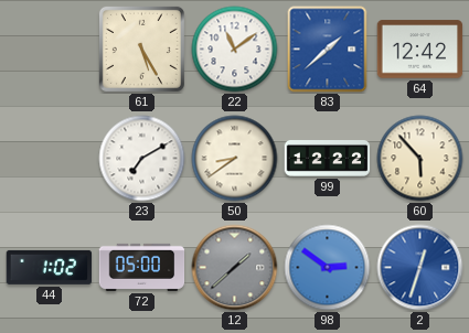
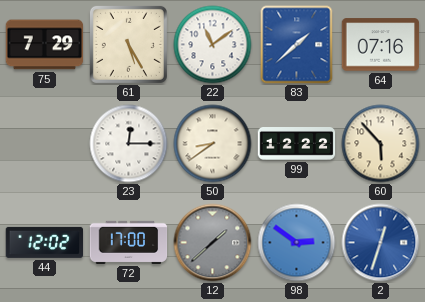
75: none -> 7:29 (45, 45)
64: 12:42 -> 07:16 (381, 45)
23: 7:10 -> 12:15 (129, 144)
44: 1:02 -> 12:02 (45, 242)
72: 05:00 -> 17:00 (129, 242)
